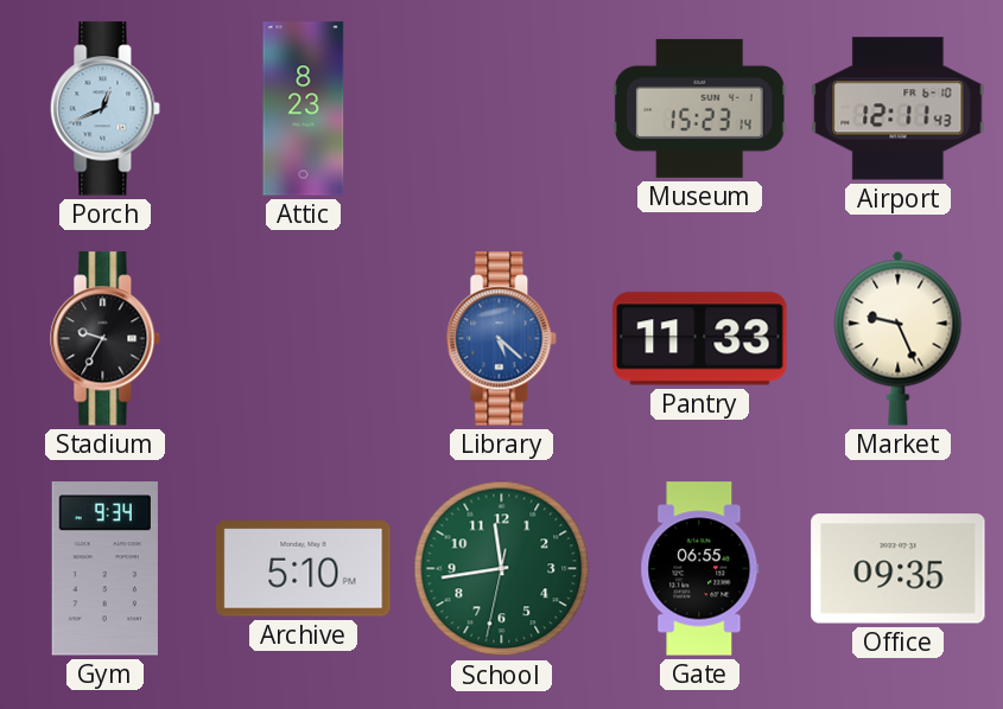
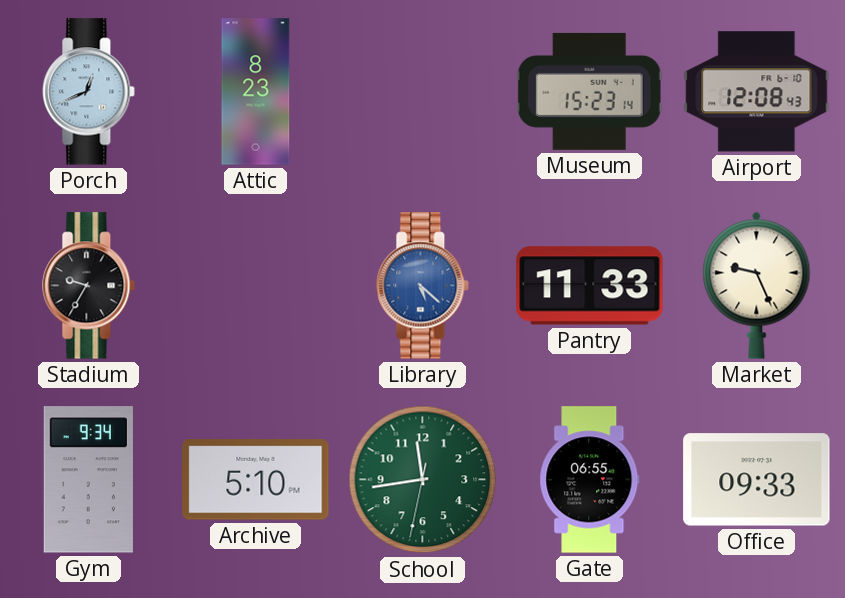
Airport: 12:11 -> 12:08 (757, 92)
Office: 09:35 -> 09:33 (757, 480)
